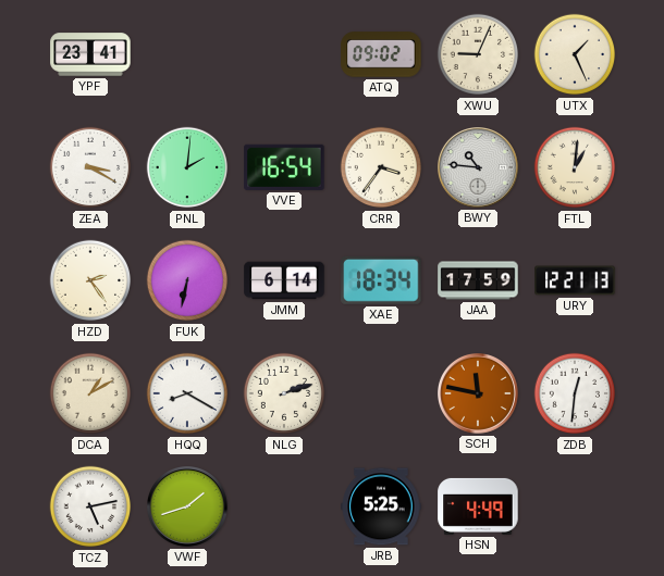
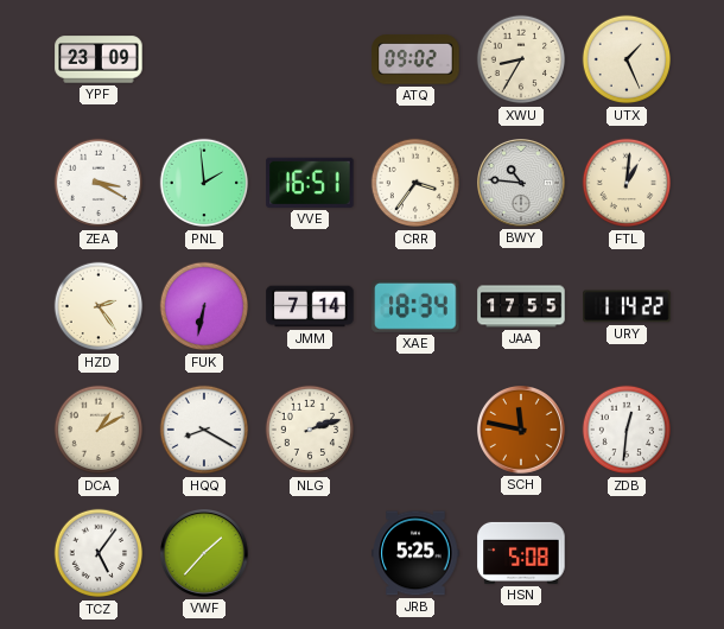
YPF: 23:41 -> 23:09 (99, 59)
XWU: 9:04 -> 8:35 (521, 59)
PNL: 2:01 -> 1:59 (204, 183)
VVE: 16:54 -> 16:51 (310, 183)
JMM: 6:14 -> 7:14 (310, 306)
JAA: 17:59 -> 17:55 (521, 306)
URY: 12:21 -> 1:14 (627, 306)
TCZ: 5:13 -> 5:06 (99, 553)
VWF: 1:42 -> 1:37 (205, 554)
HSN: 4:49 -> 5:08 (521, 553)
